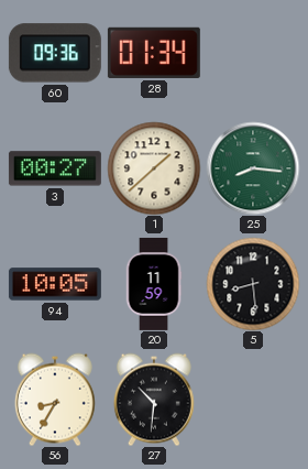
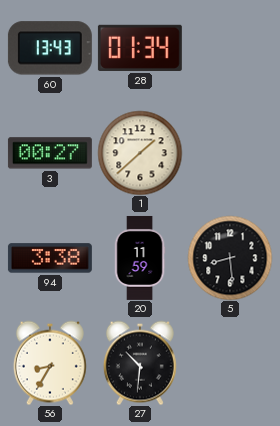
60: 09:36 -> 13:43 (50, 48)
25: 8:16 -> none (253, 168)
94: 10:05 -> 3:38 (50, 258)
